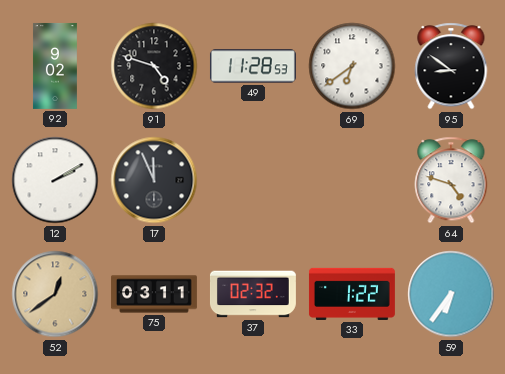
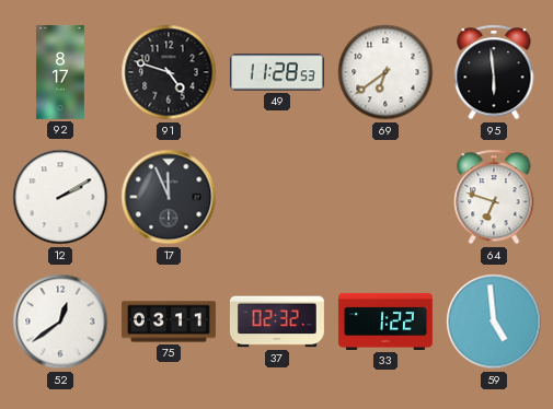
92: 9:02 -> 8:17 (60, 72)
95: 8:51 -> 5:59 (494, 72)
64: 4:48 -> 6:48 (494, 197)
52 dial: champagne -> white (60, 322)
59: 6:36 -> 4:59 (494, 322)
